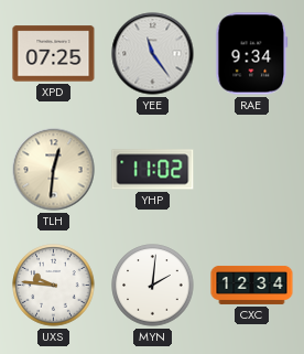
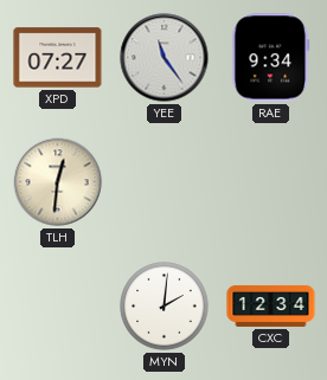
XPD: 07:25 -> 07:27 (58, 58)
YHP: 11:02 -> none (153, 170)
UXS: 9:46 -> none (54, 286)
